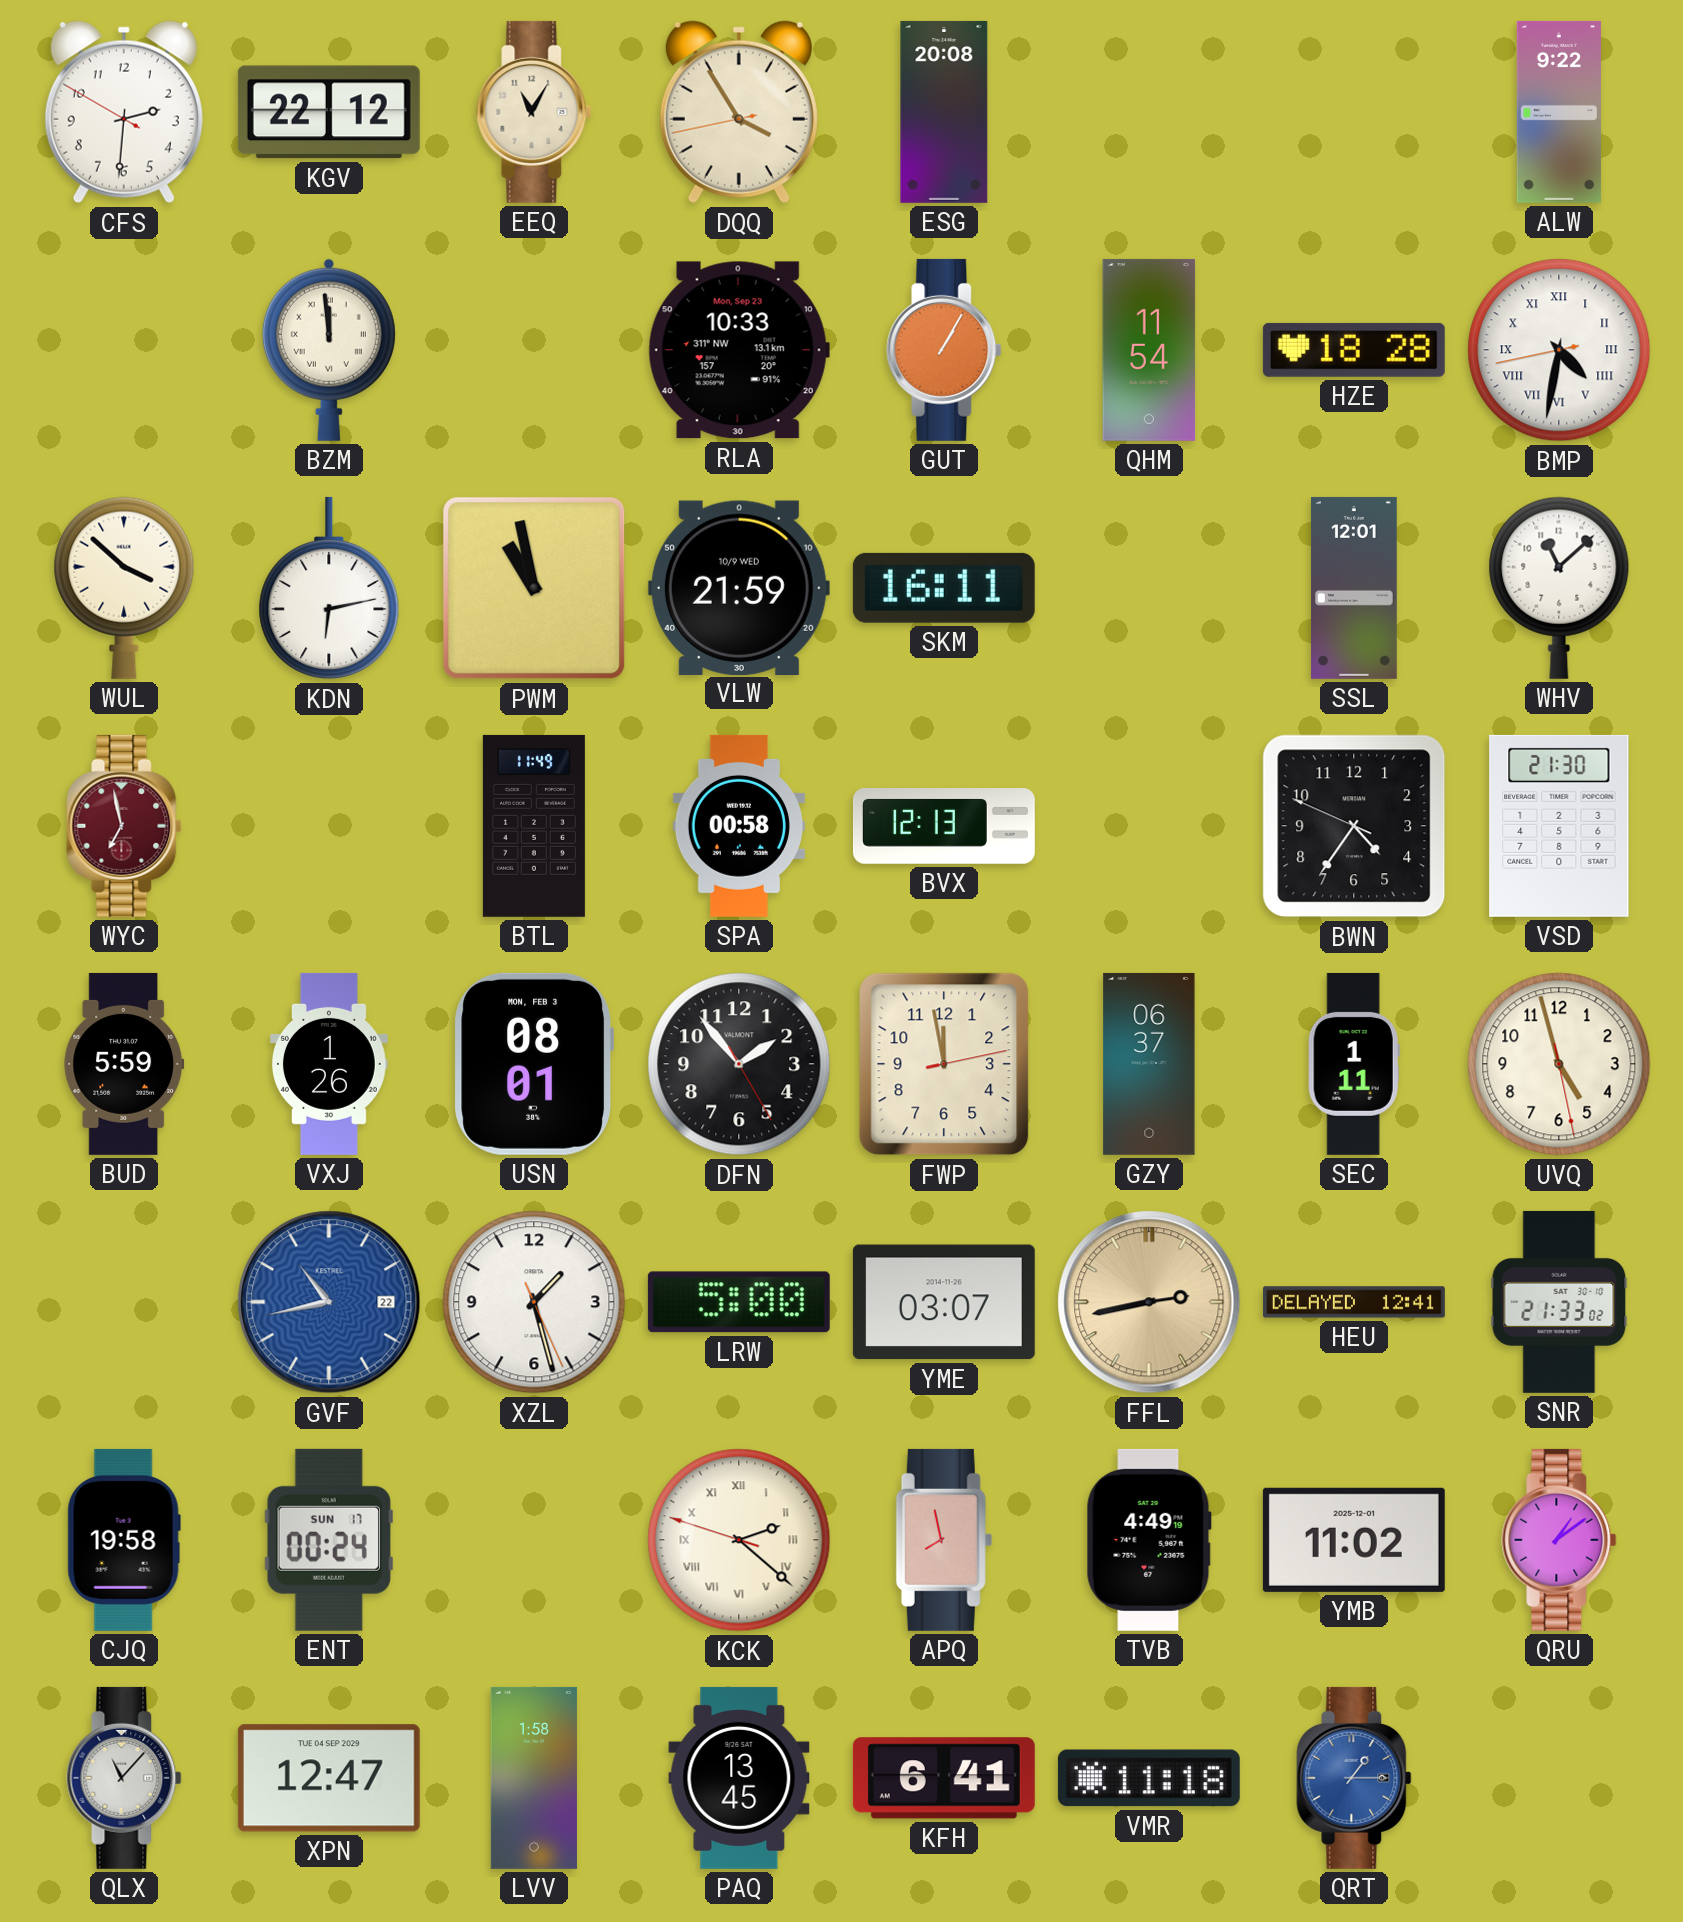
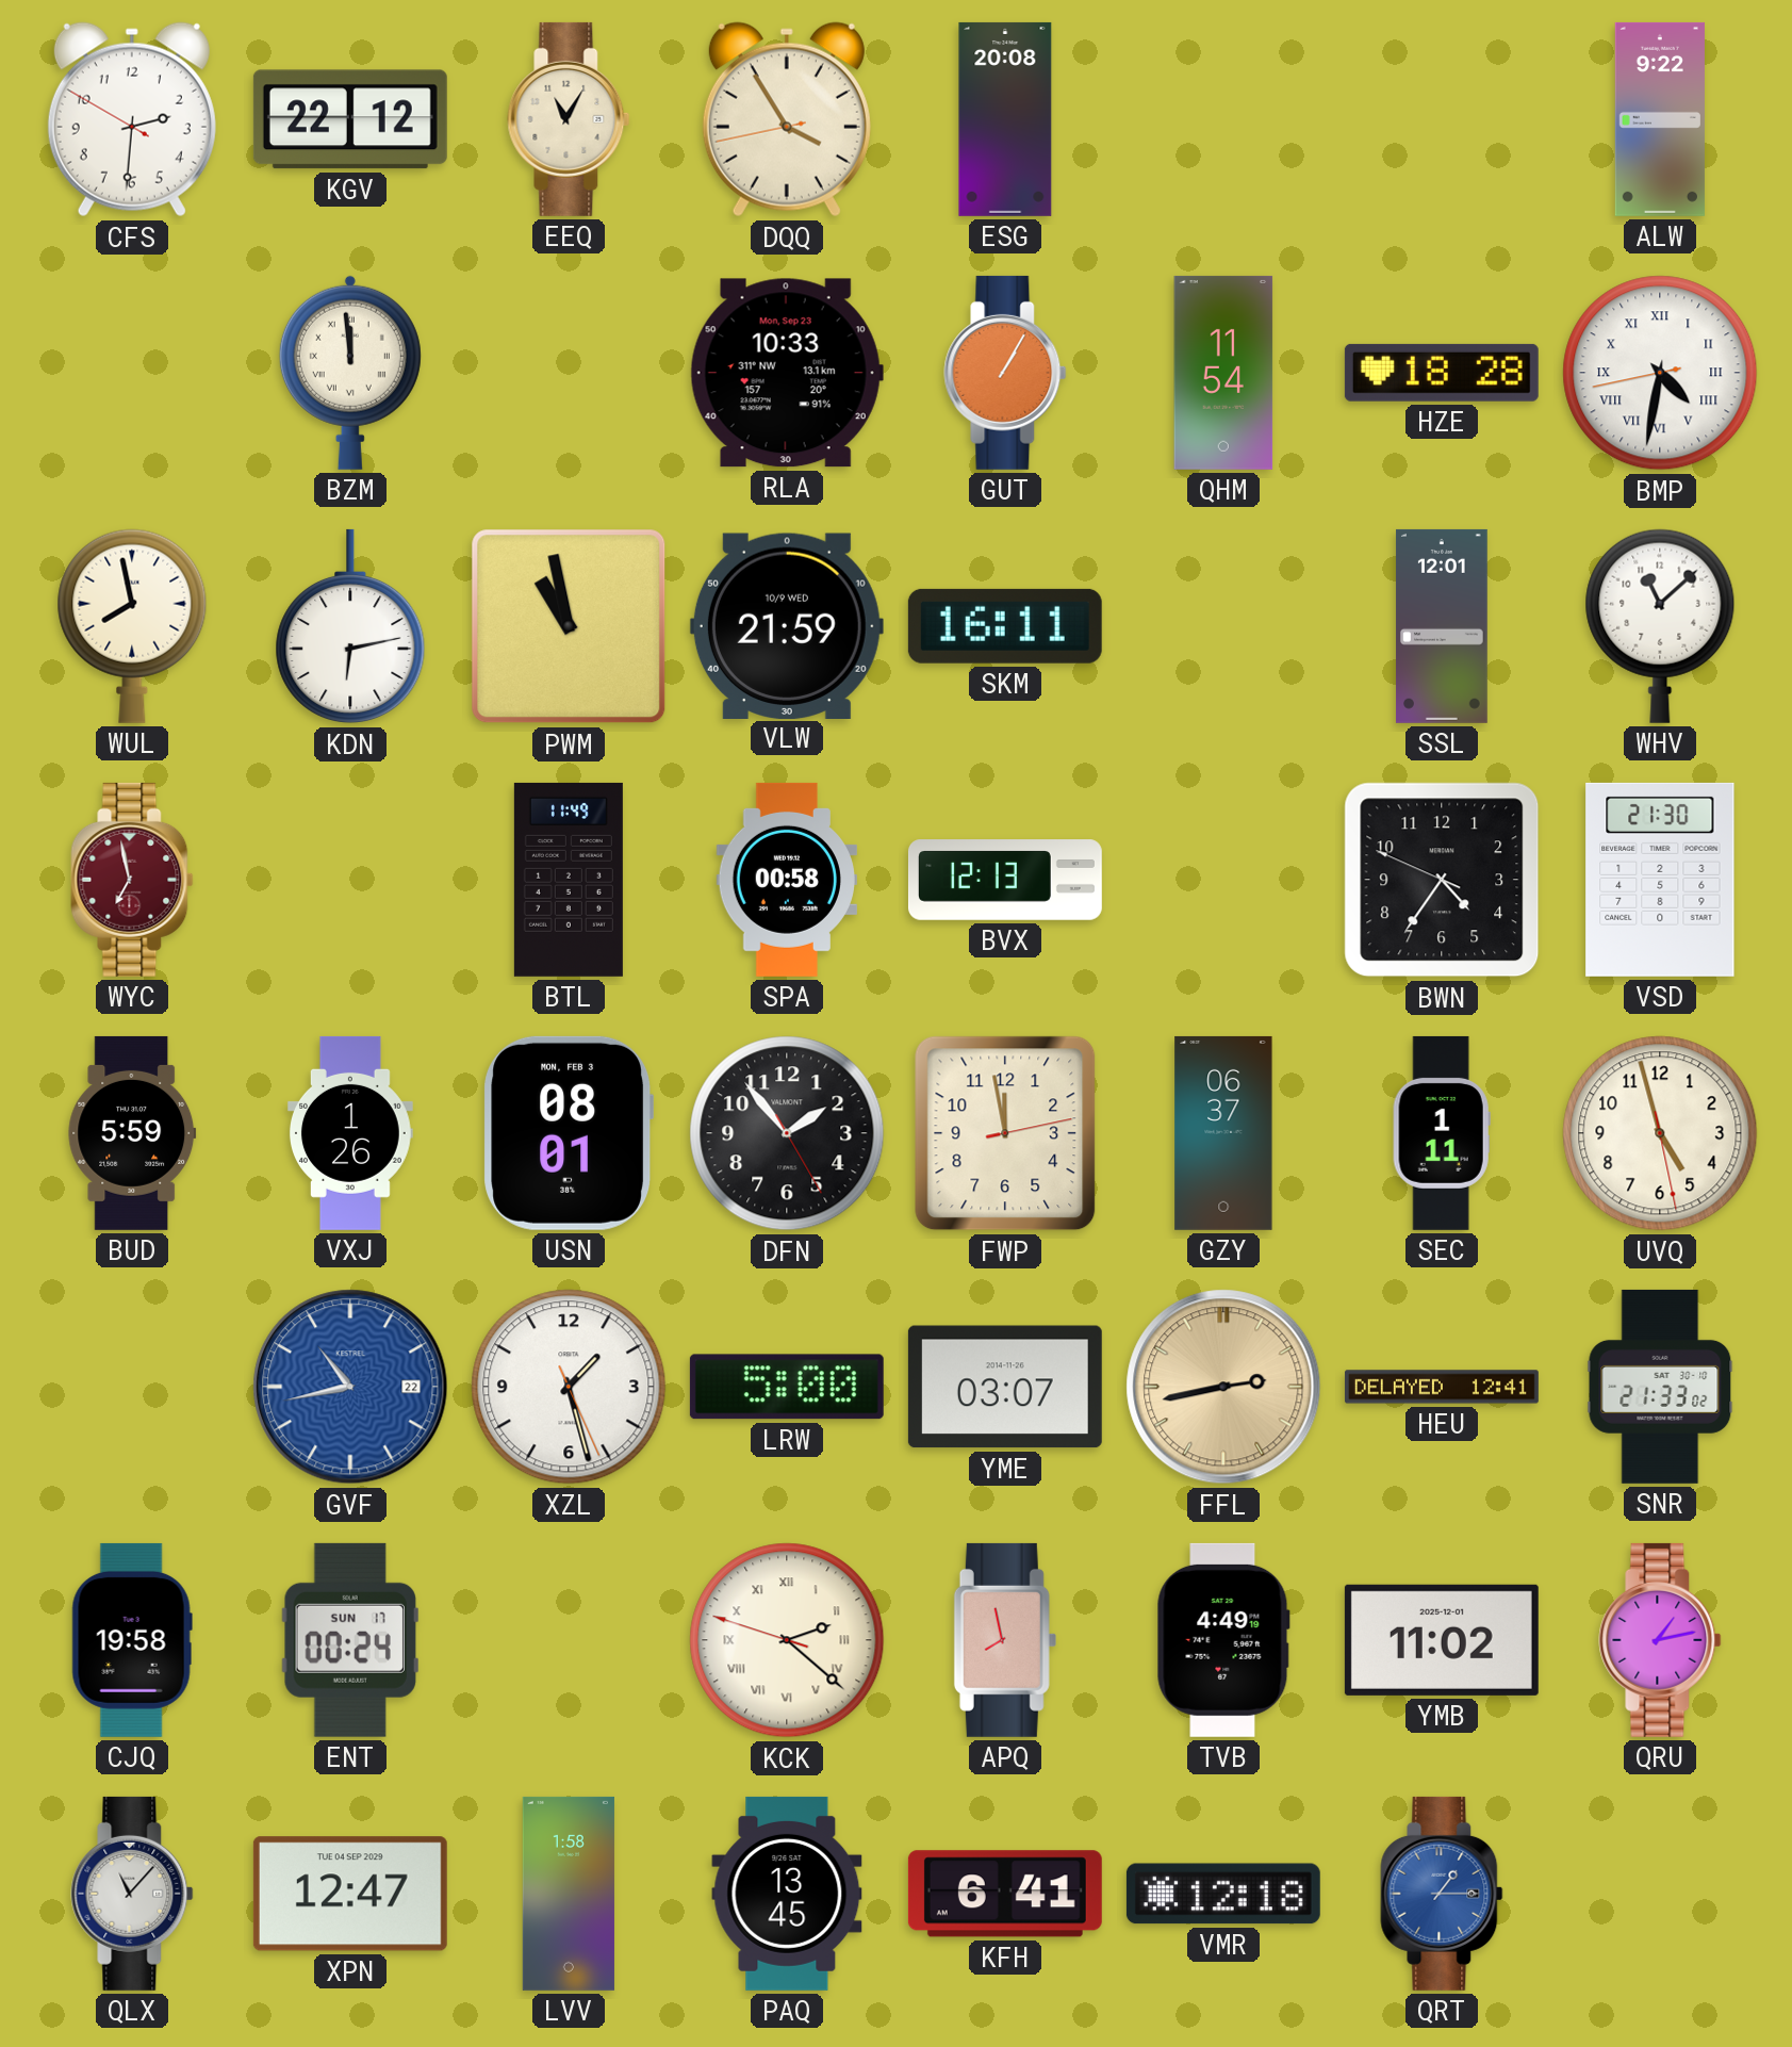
WUL: 3:52 -> 7:58 (132, 626)
QRU: 1:09 -> 1:13 (1660, 1640)
VMR: 11:18 -> 12:18 (1223, 1894)
